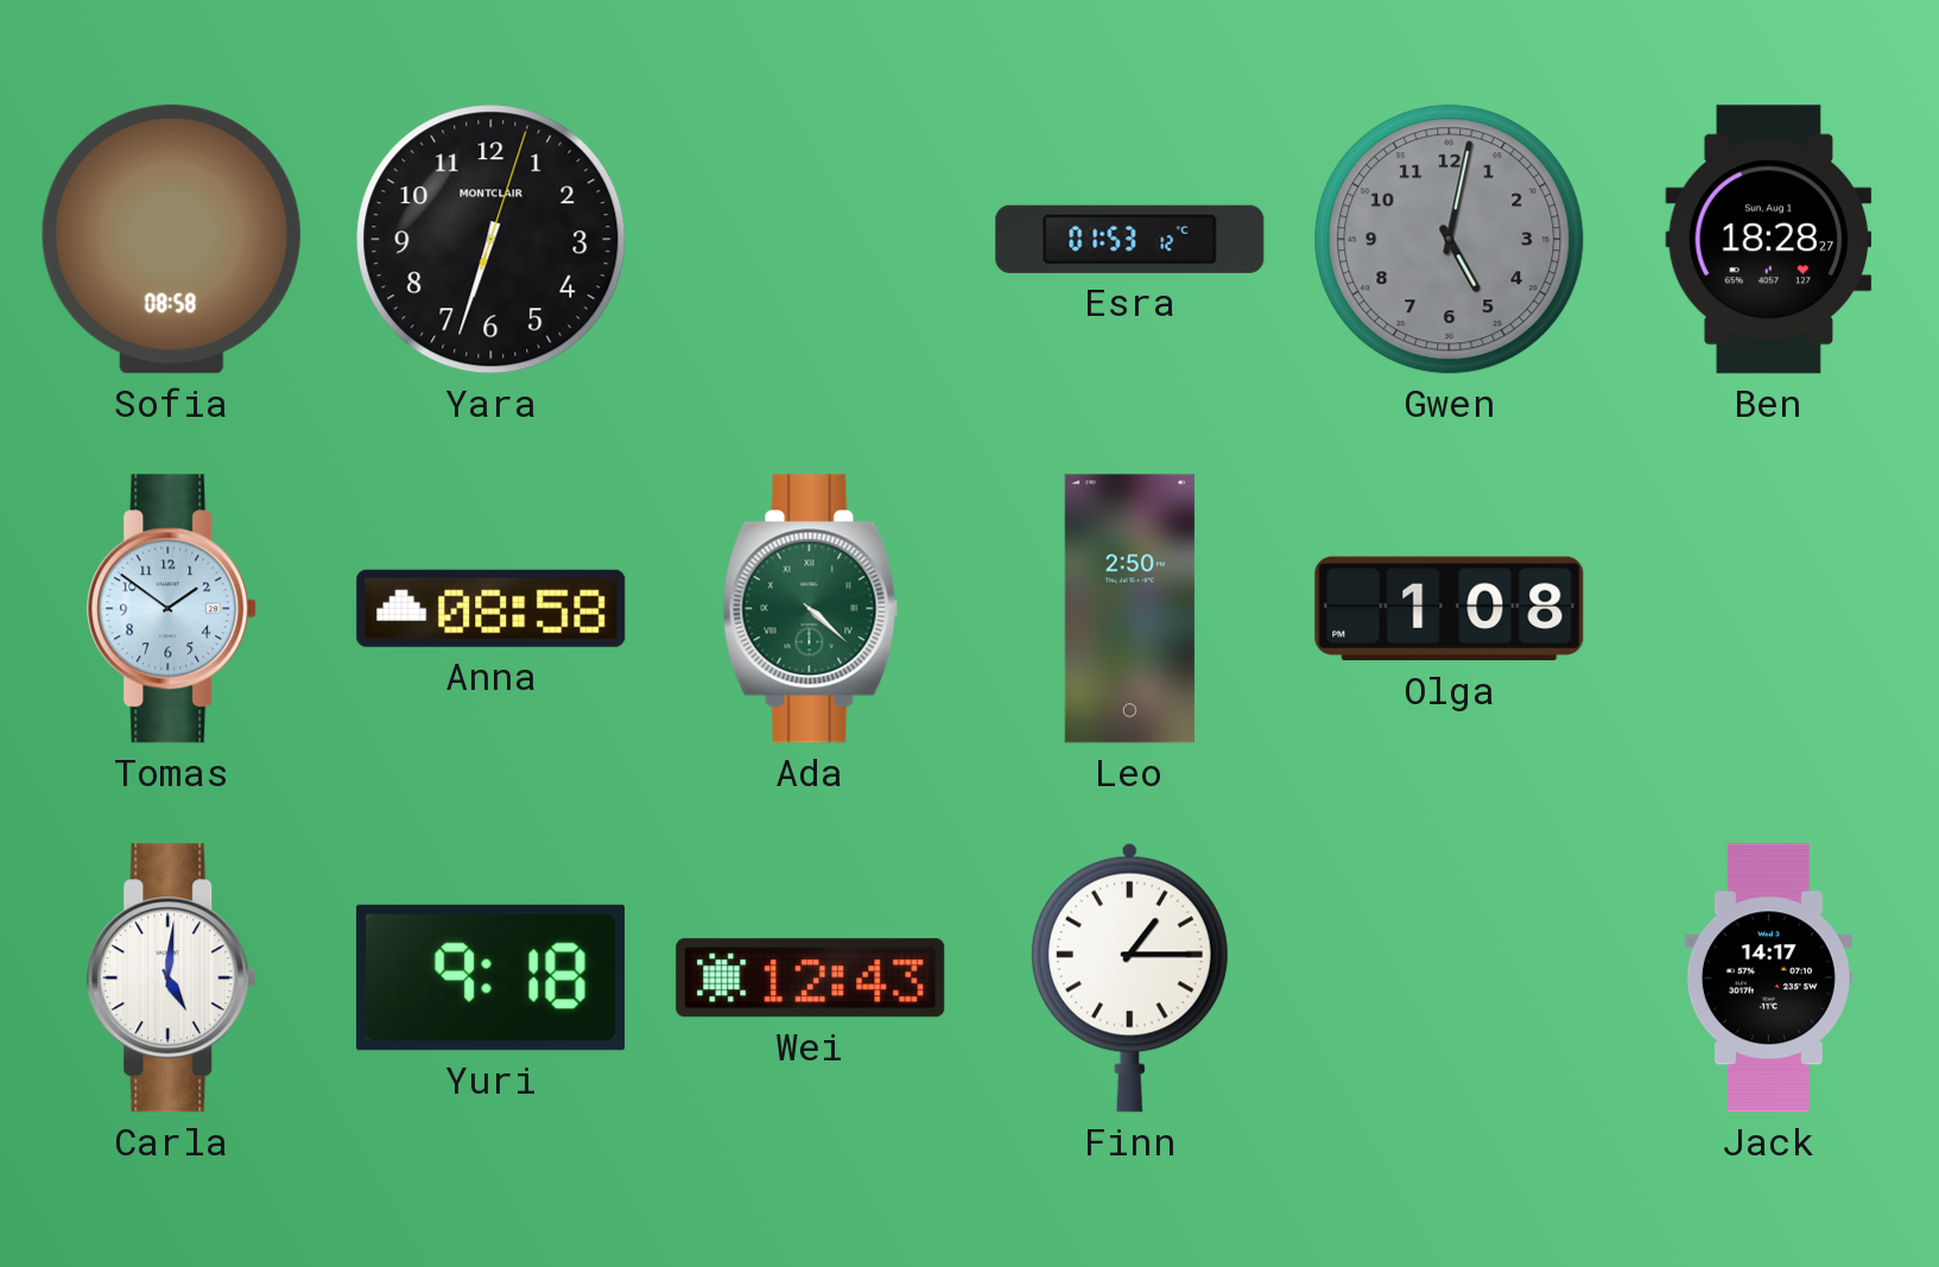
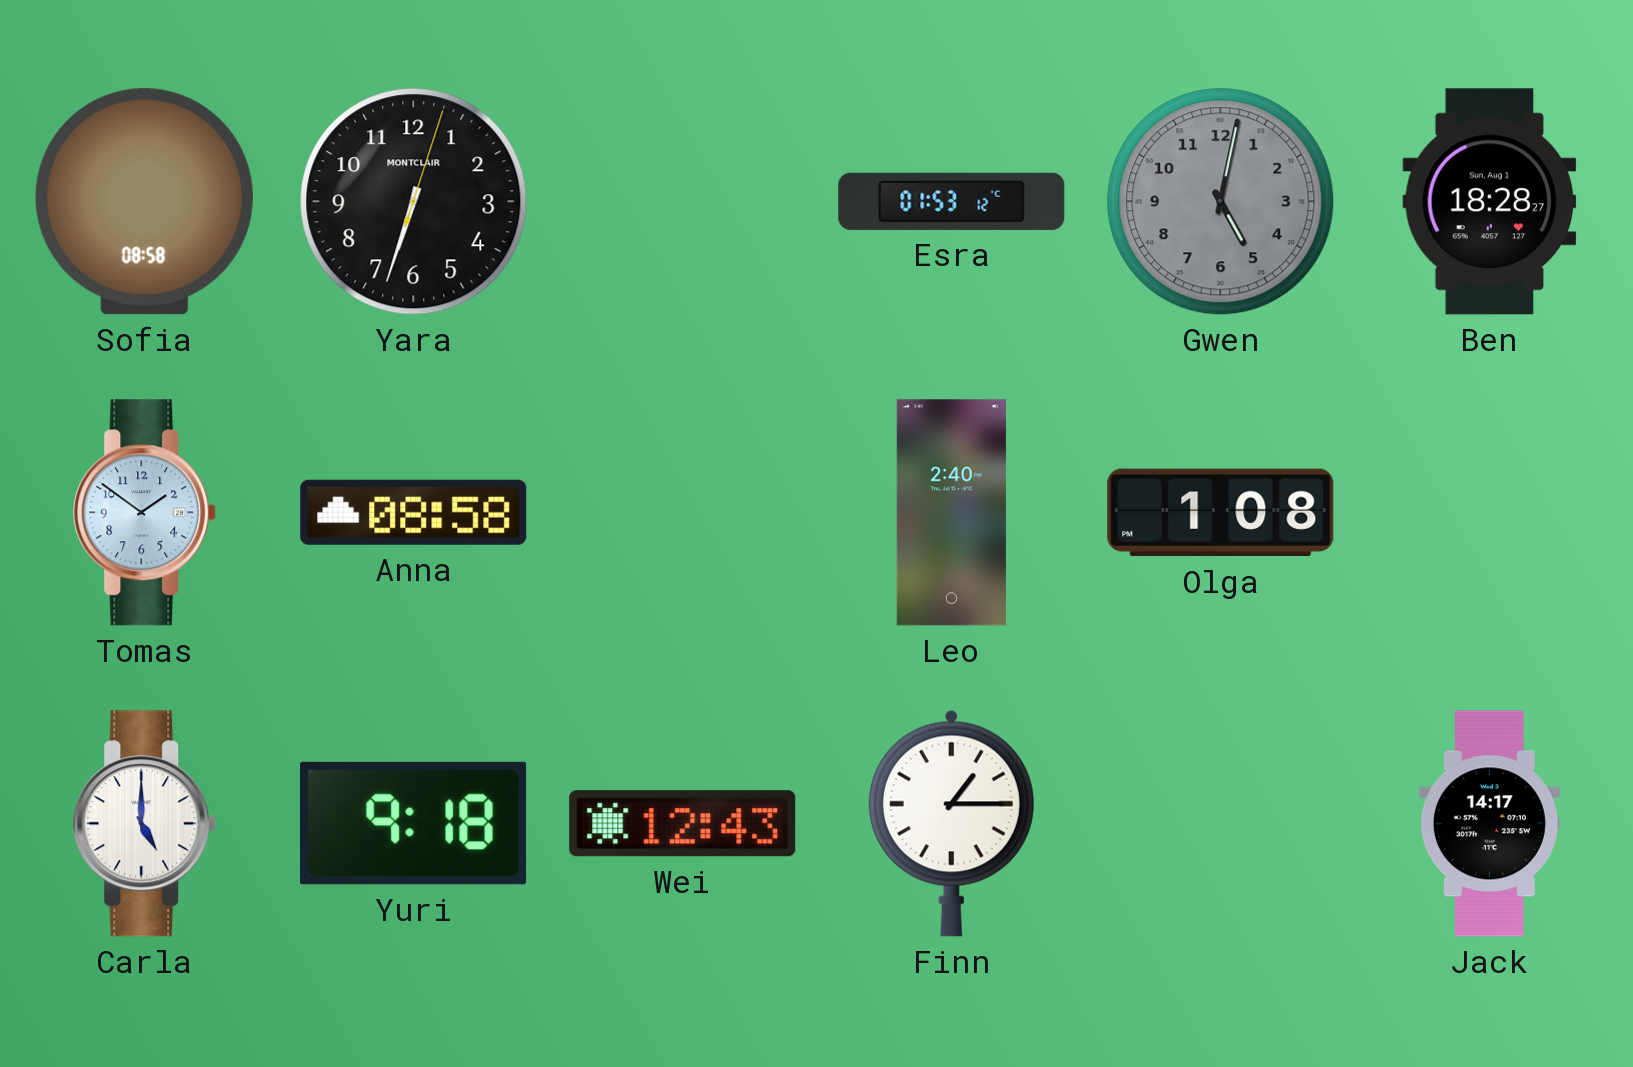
Ada: 4:22 -> none (811, 609)
Leo: 2:50 -> 2:40 (951, 513)
Carla: 5:01 -> 5:00 (145, 824)
